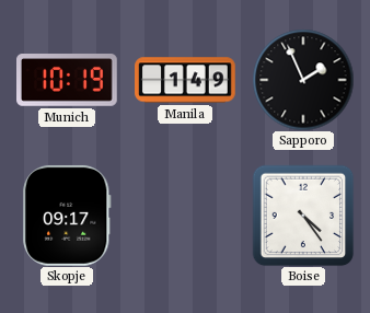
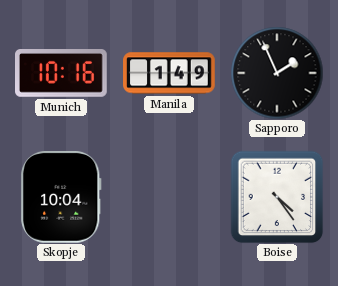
Munich: 10:19 -> 10:16 (62, 74)
Skopje: 09:17 -> 10:04 (61, 197)
